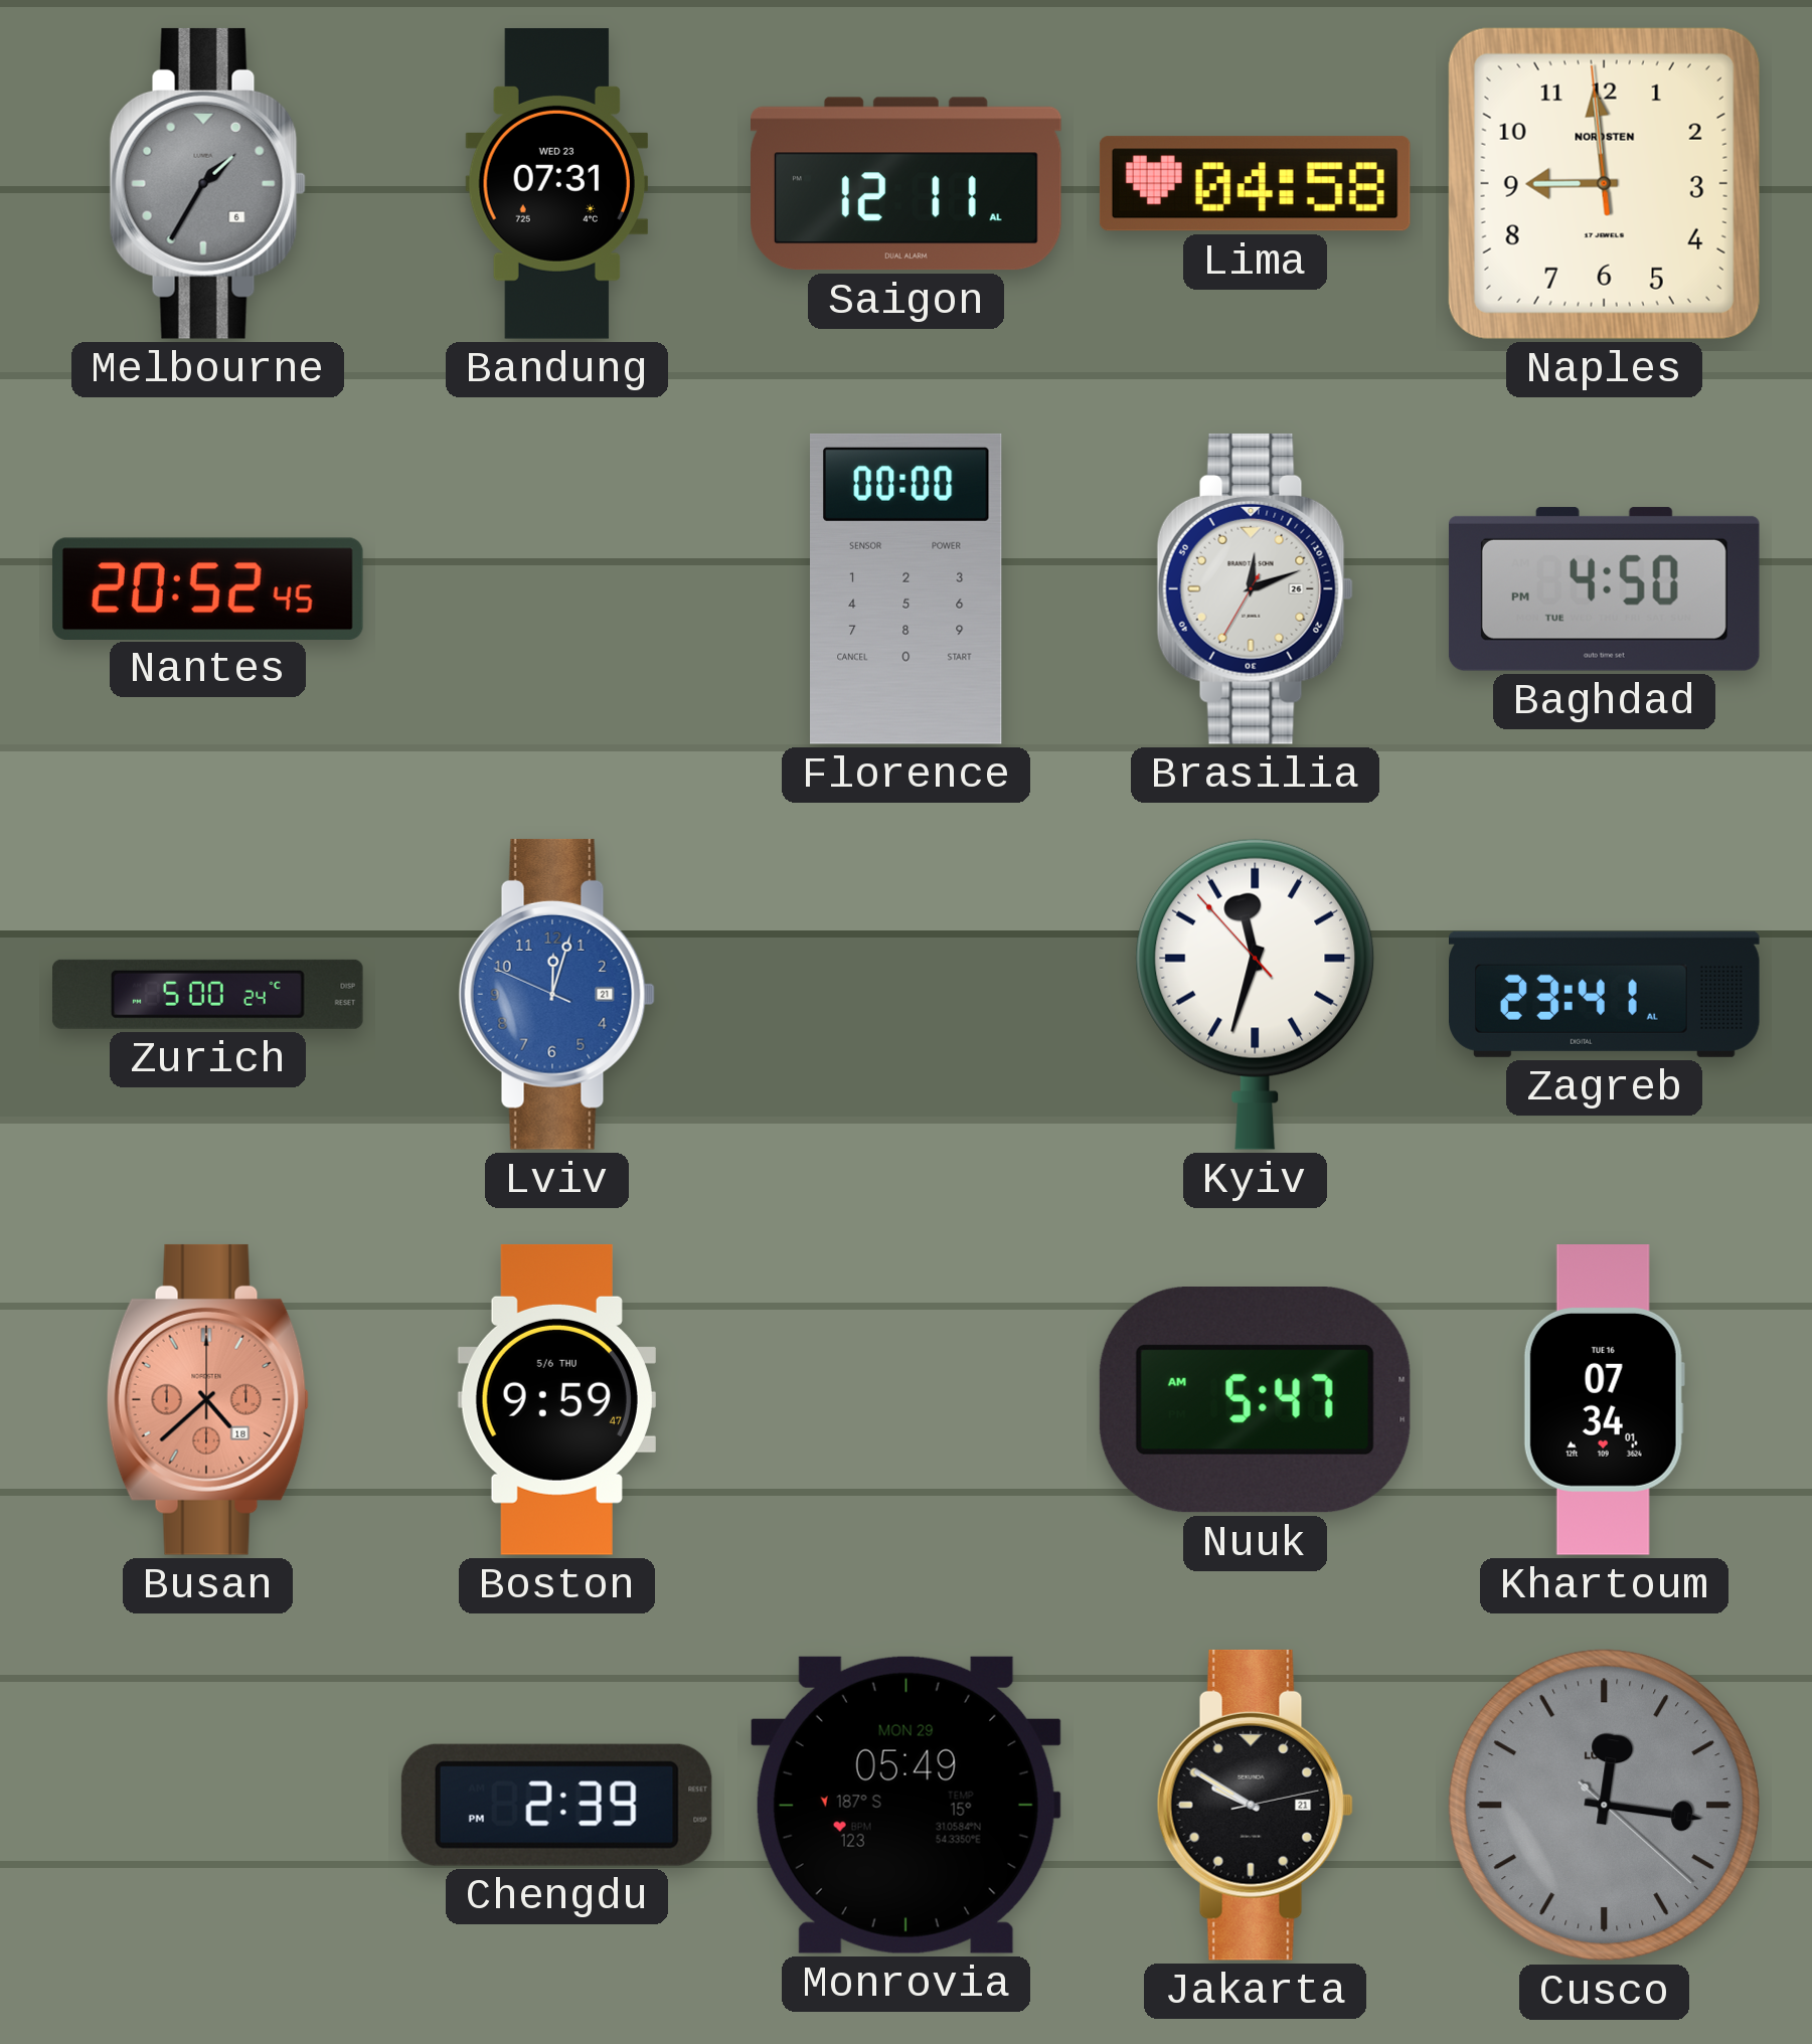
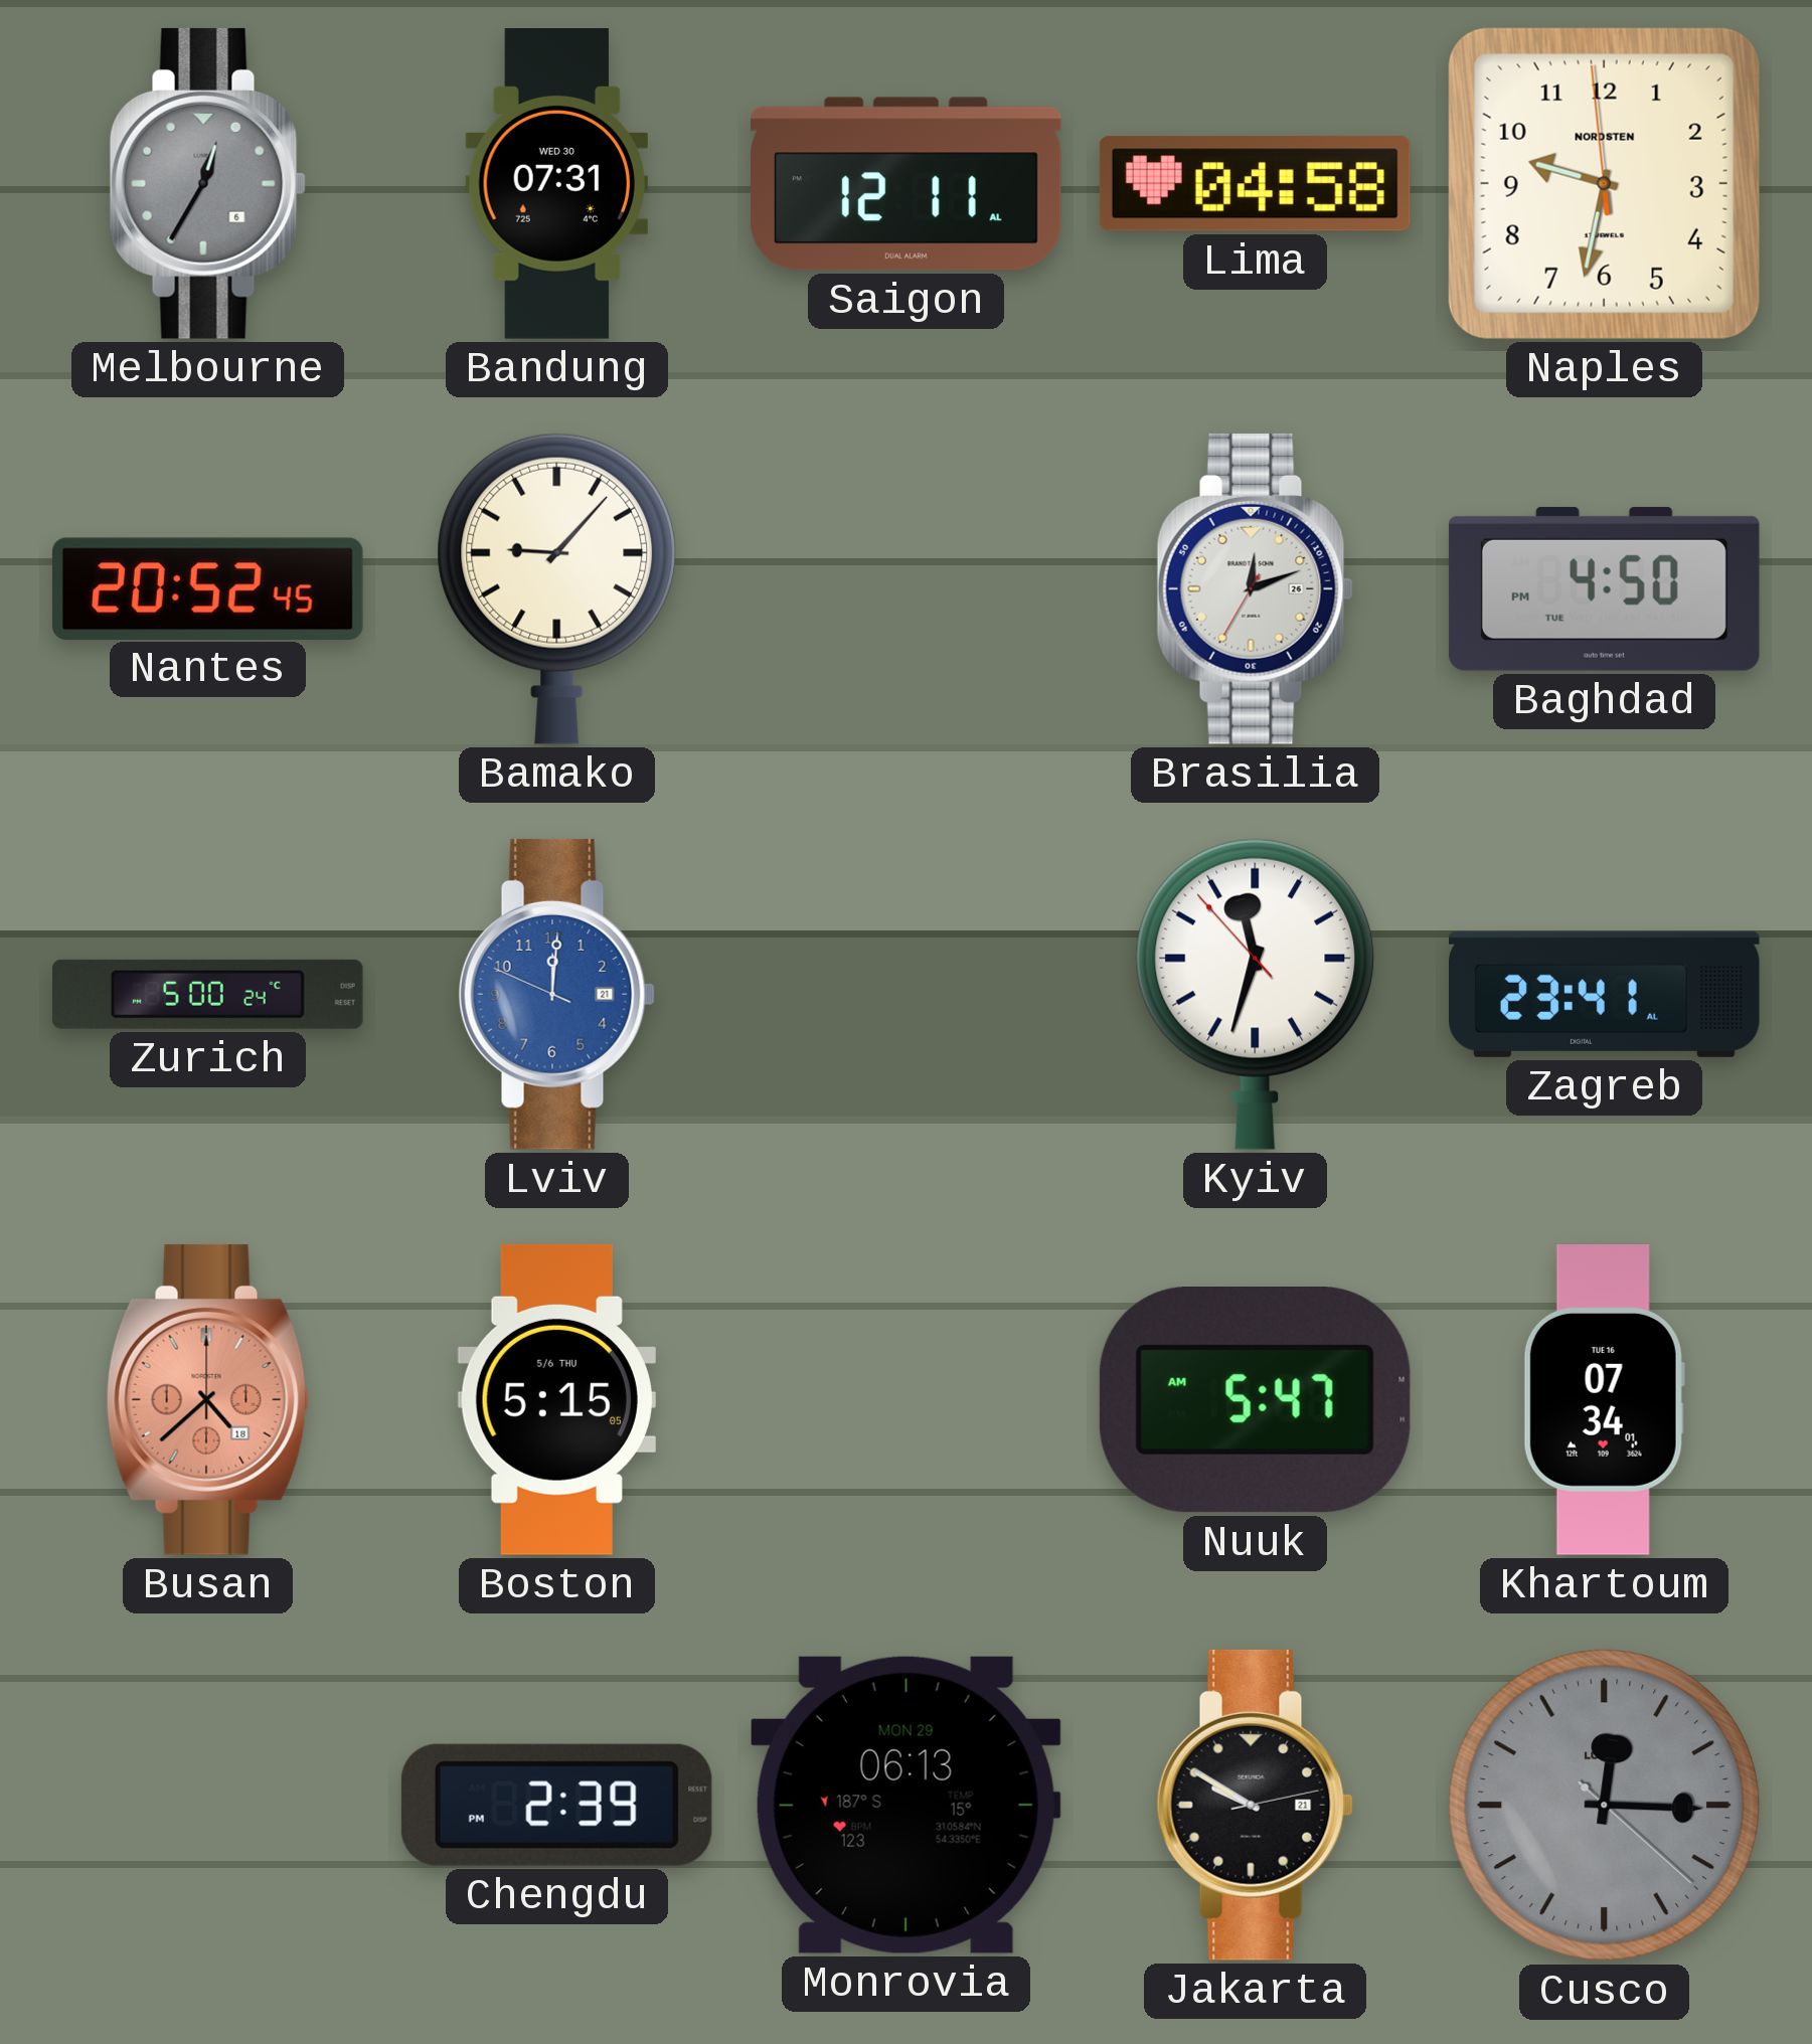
Melbourne: 1:35 -> 12:35 (207, 183)
Bandung date: WED 23 -> WED 30 (557, 184)
Naples: 8:58 -> 9:31 (1604, 183)
Bamako: none -> 9:07 (557, 588)
Florence: 00:00 -> none (907, 588)
Lviv: 12:02 -> 12:00 (556, 994)
Boston: 9:59 -> 5:15 (556, 1399)
Monrovia: 05:49 -> 06:13 (905, 1805)
Cusco: 12:16 -> 12:15 (1605, 1806)
